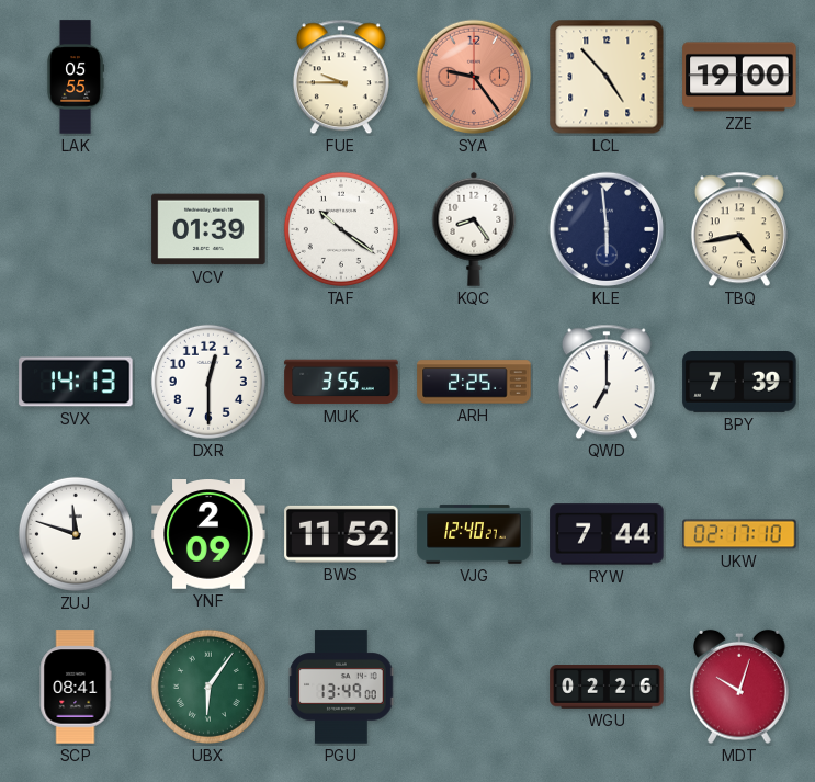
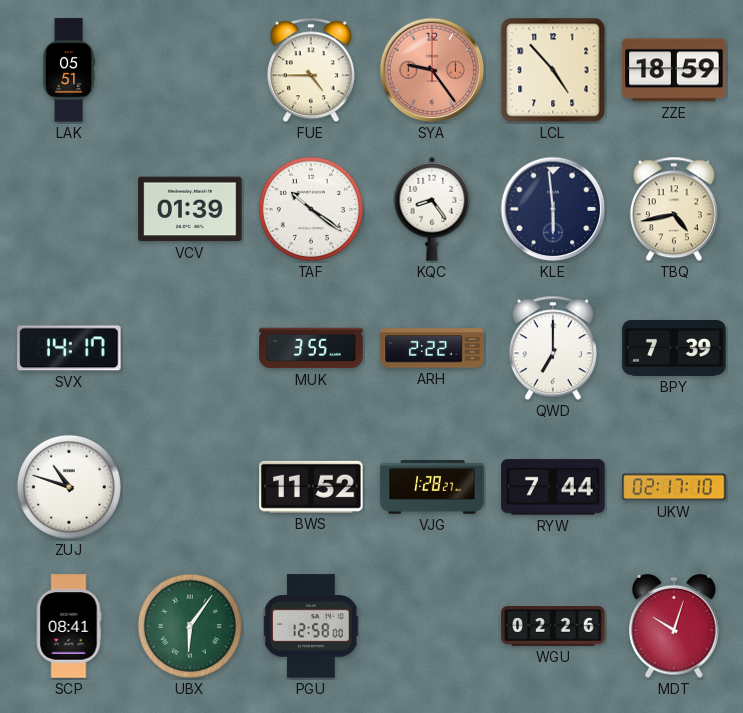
LAK: 05:55 -> 05:51 (68, 70)
FUE: 9:45 -> 4:45 (311, 70)
ZZE: 19:00 -> 18:59 (674, 70)
SVX: 14:13 -> 14:17 (69, 348)
DXR: 12:30 -> none (208, 382)
ARH: 2:25 -> 2:22 (432, 348)
ZUJ: 11:48 -> 10:48 (69, 487)
YNF: 2:09 -> none (208, 534)
VJG: 12:40 -> 1:28 (432, 487)
PGU: 13:49 -> 12:58 (311, 626)
